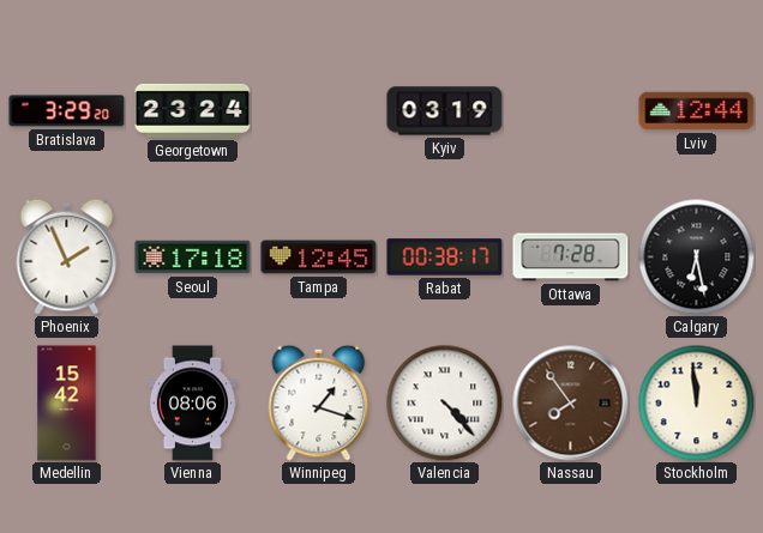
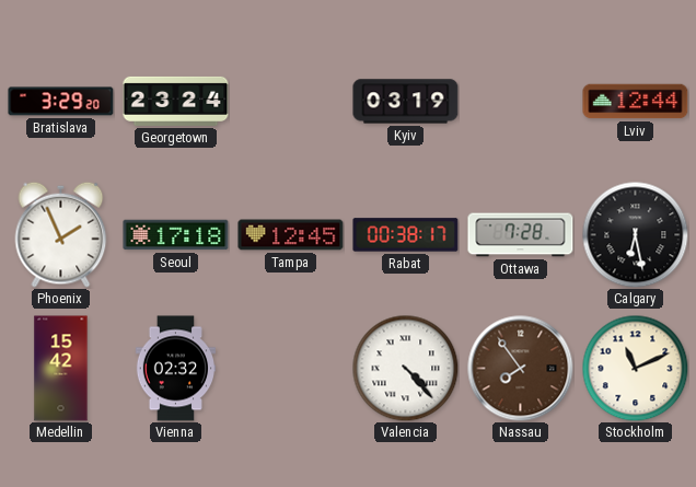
Vienna: 08:06 -> 02:32 (176, 369)
Winnipeg: 1:18 -> none (319, 402)
Stockholm: 11:59 -> 11:11 (635, 368)
